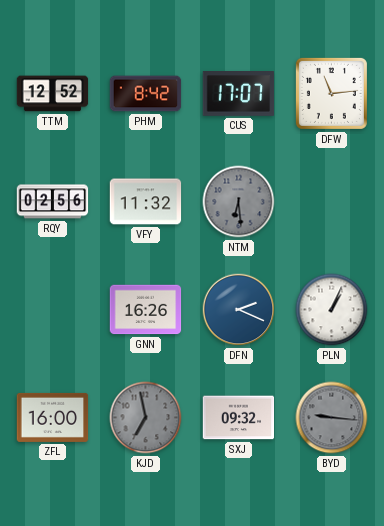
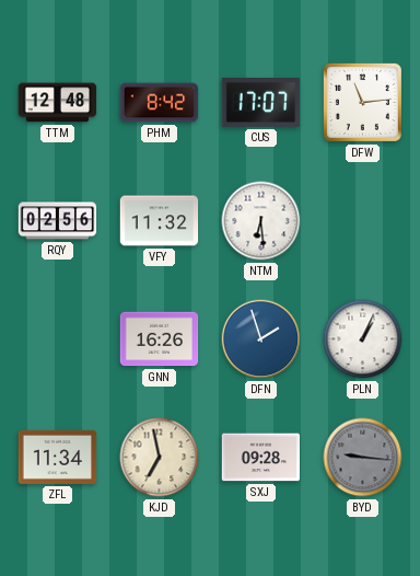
TTM: 12:52 -> 12:48 (58, 103)
NTM dial: grey -> white (261, 221)
DFN: 2:19 -> 1:57 (261, 339)
ZFL: 16:00 -> 11:34 (58, 457)
KJD dial: grey -> cream (160, 458)
SXJ: 09:32 -> 09:28 (261, 458)
